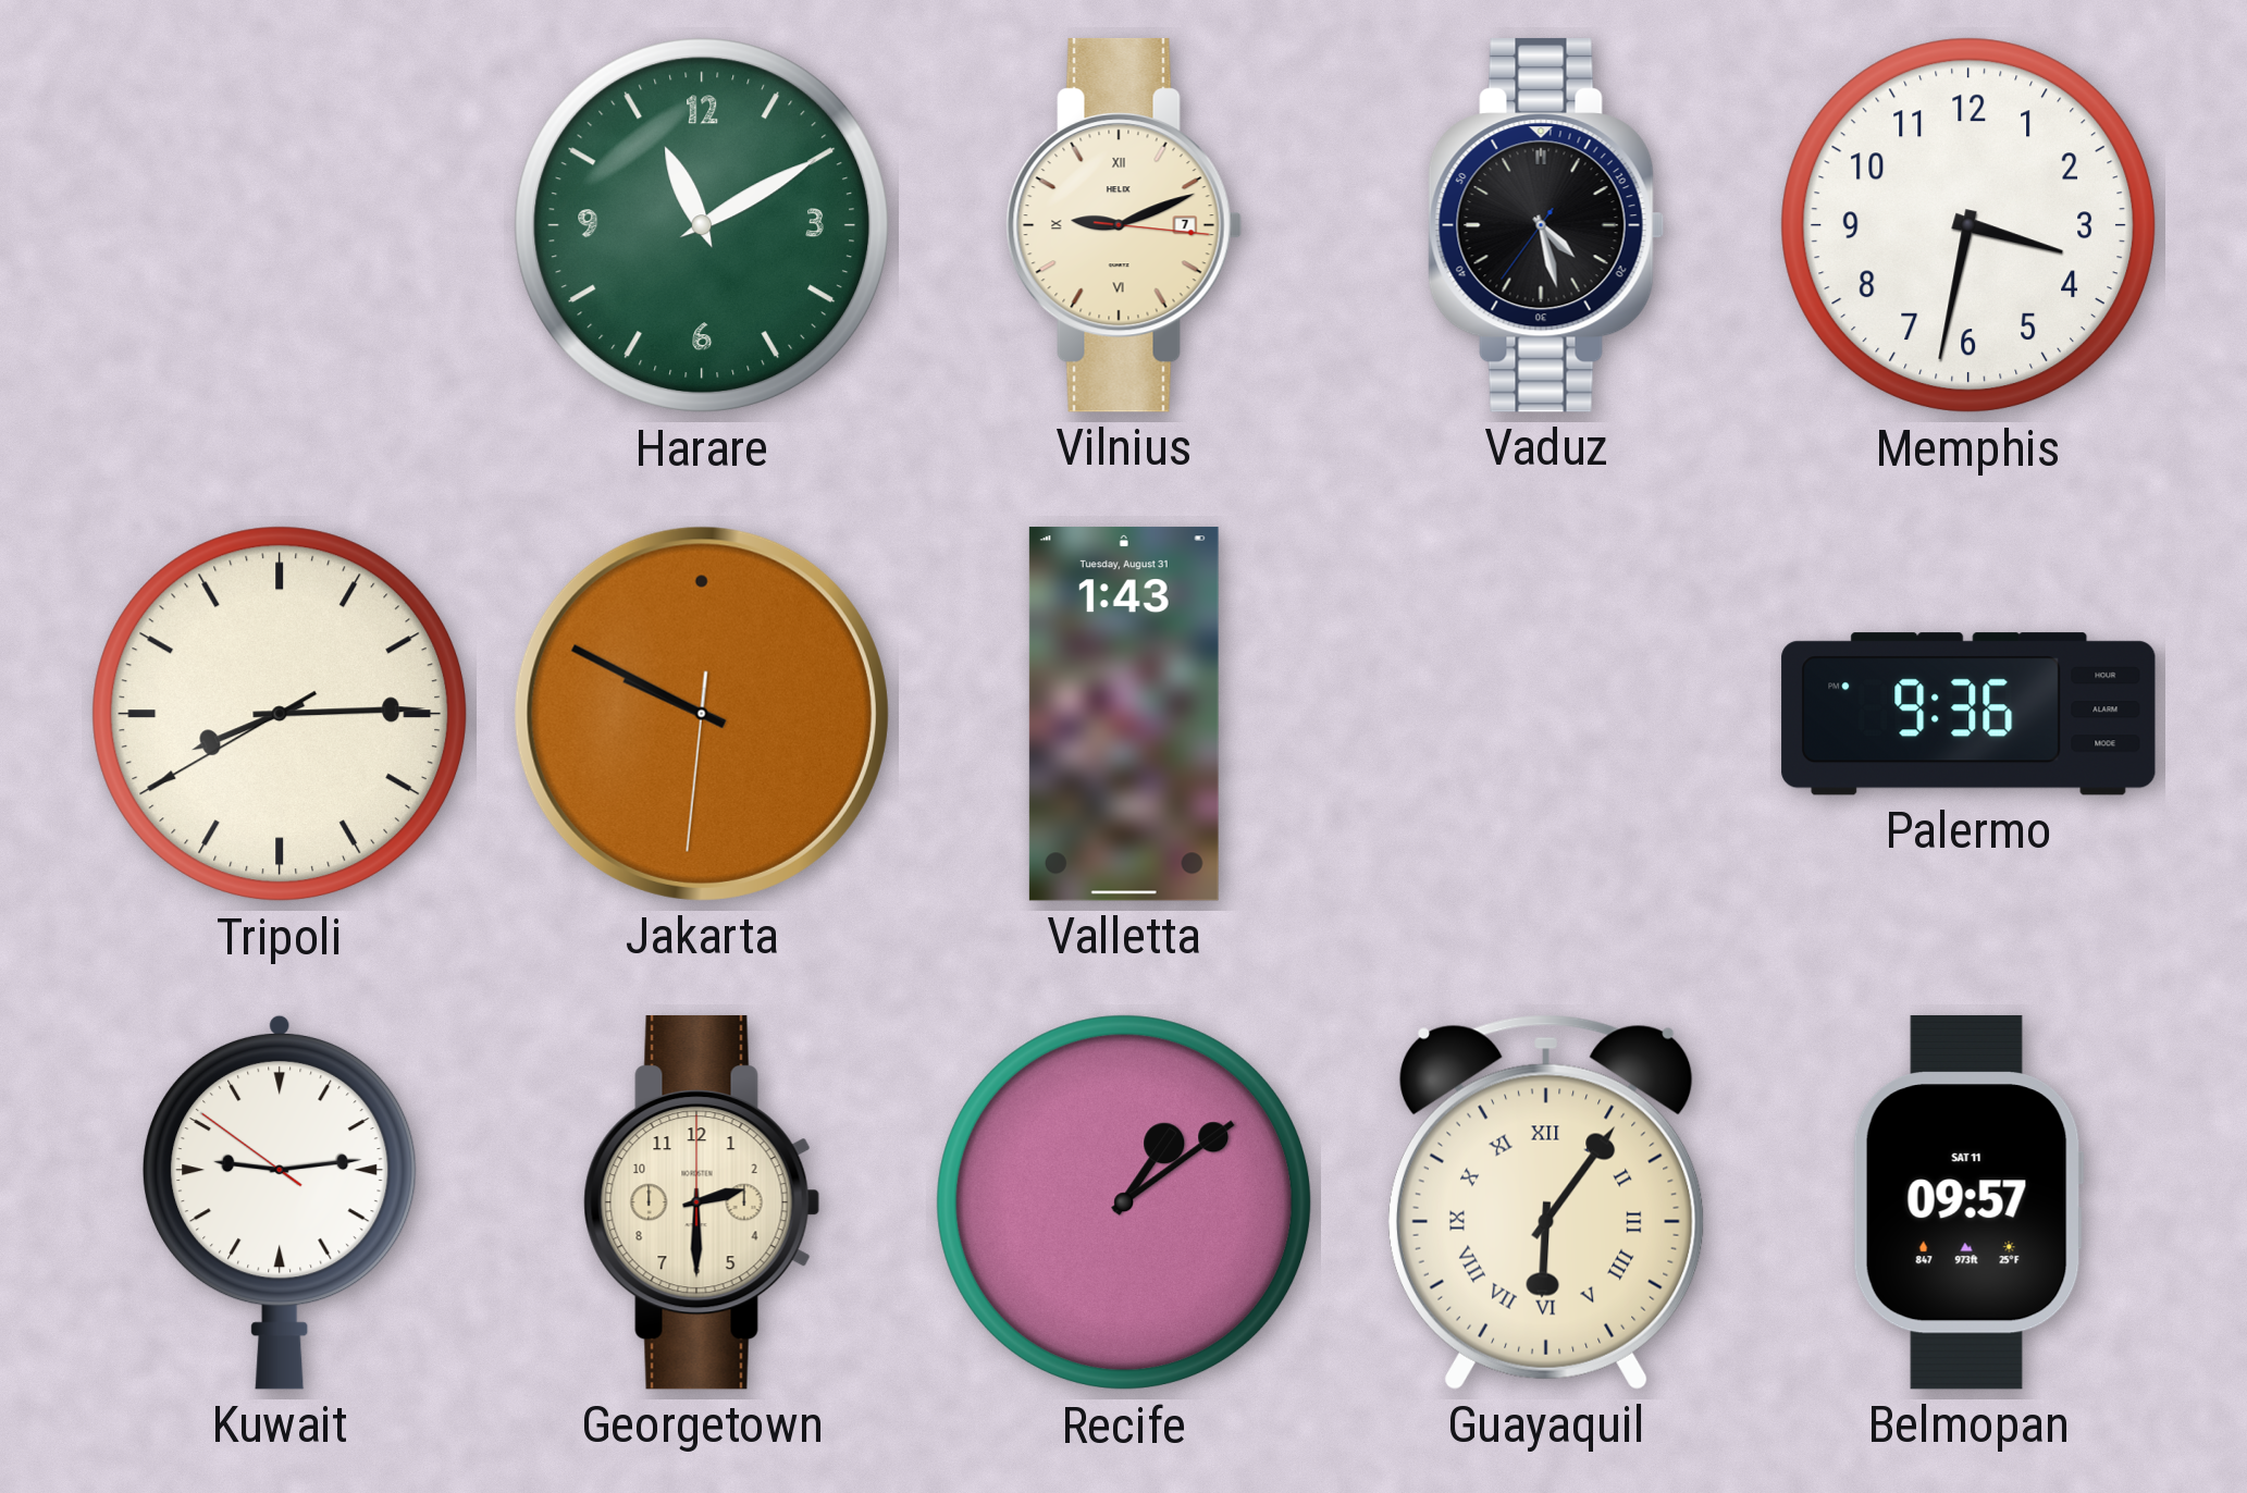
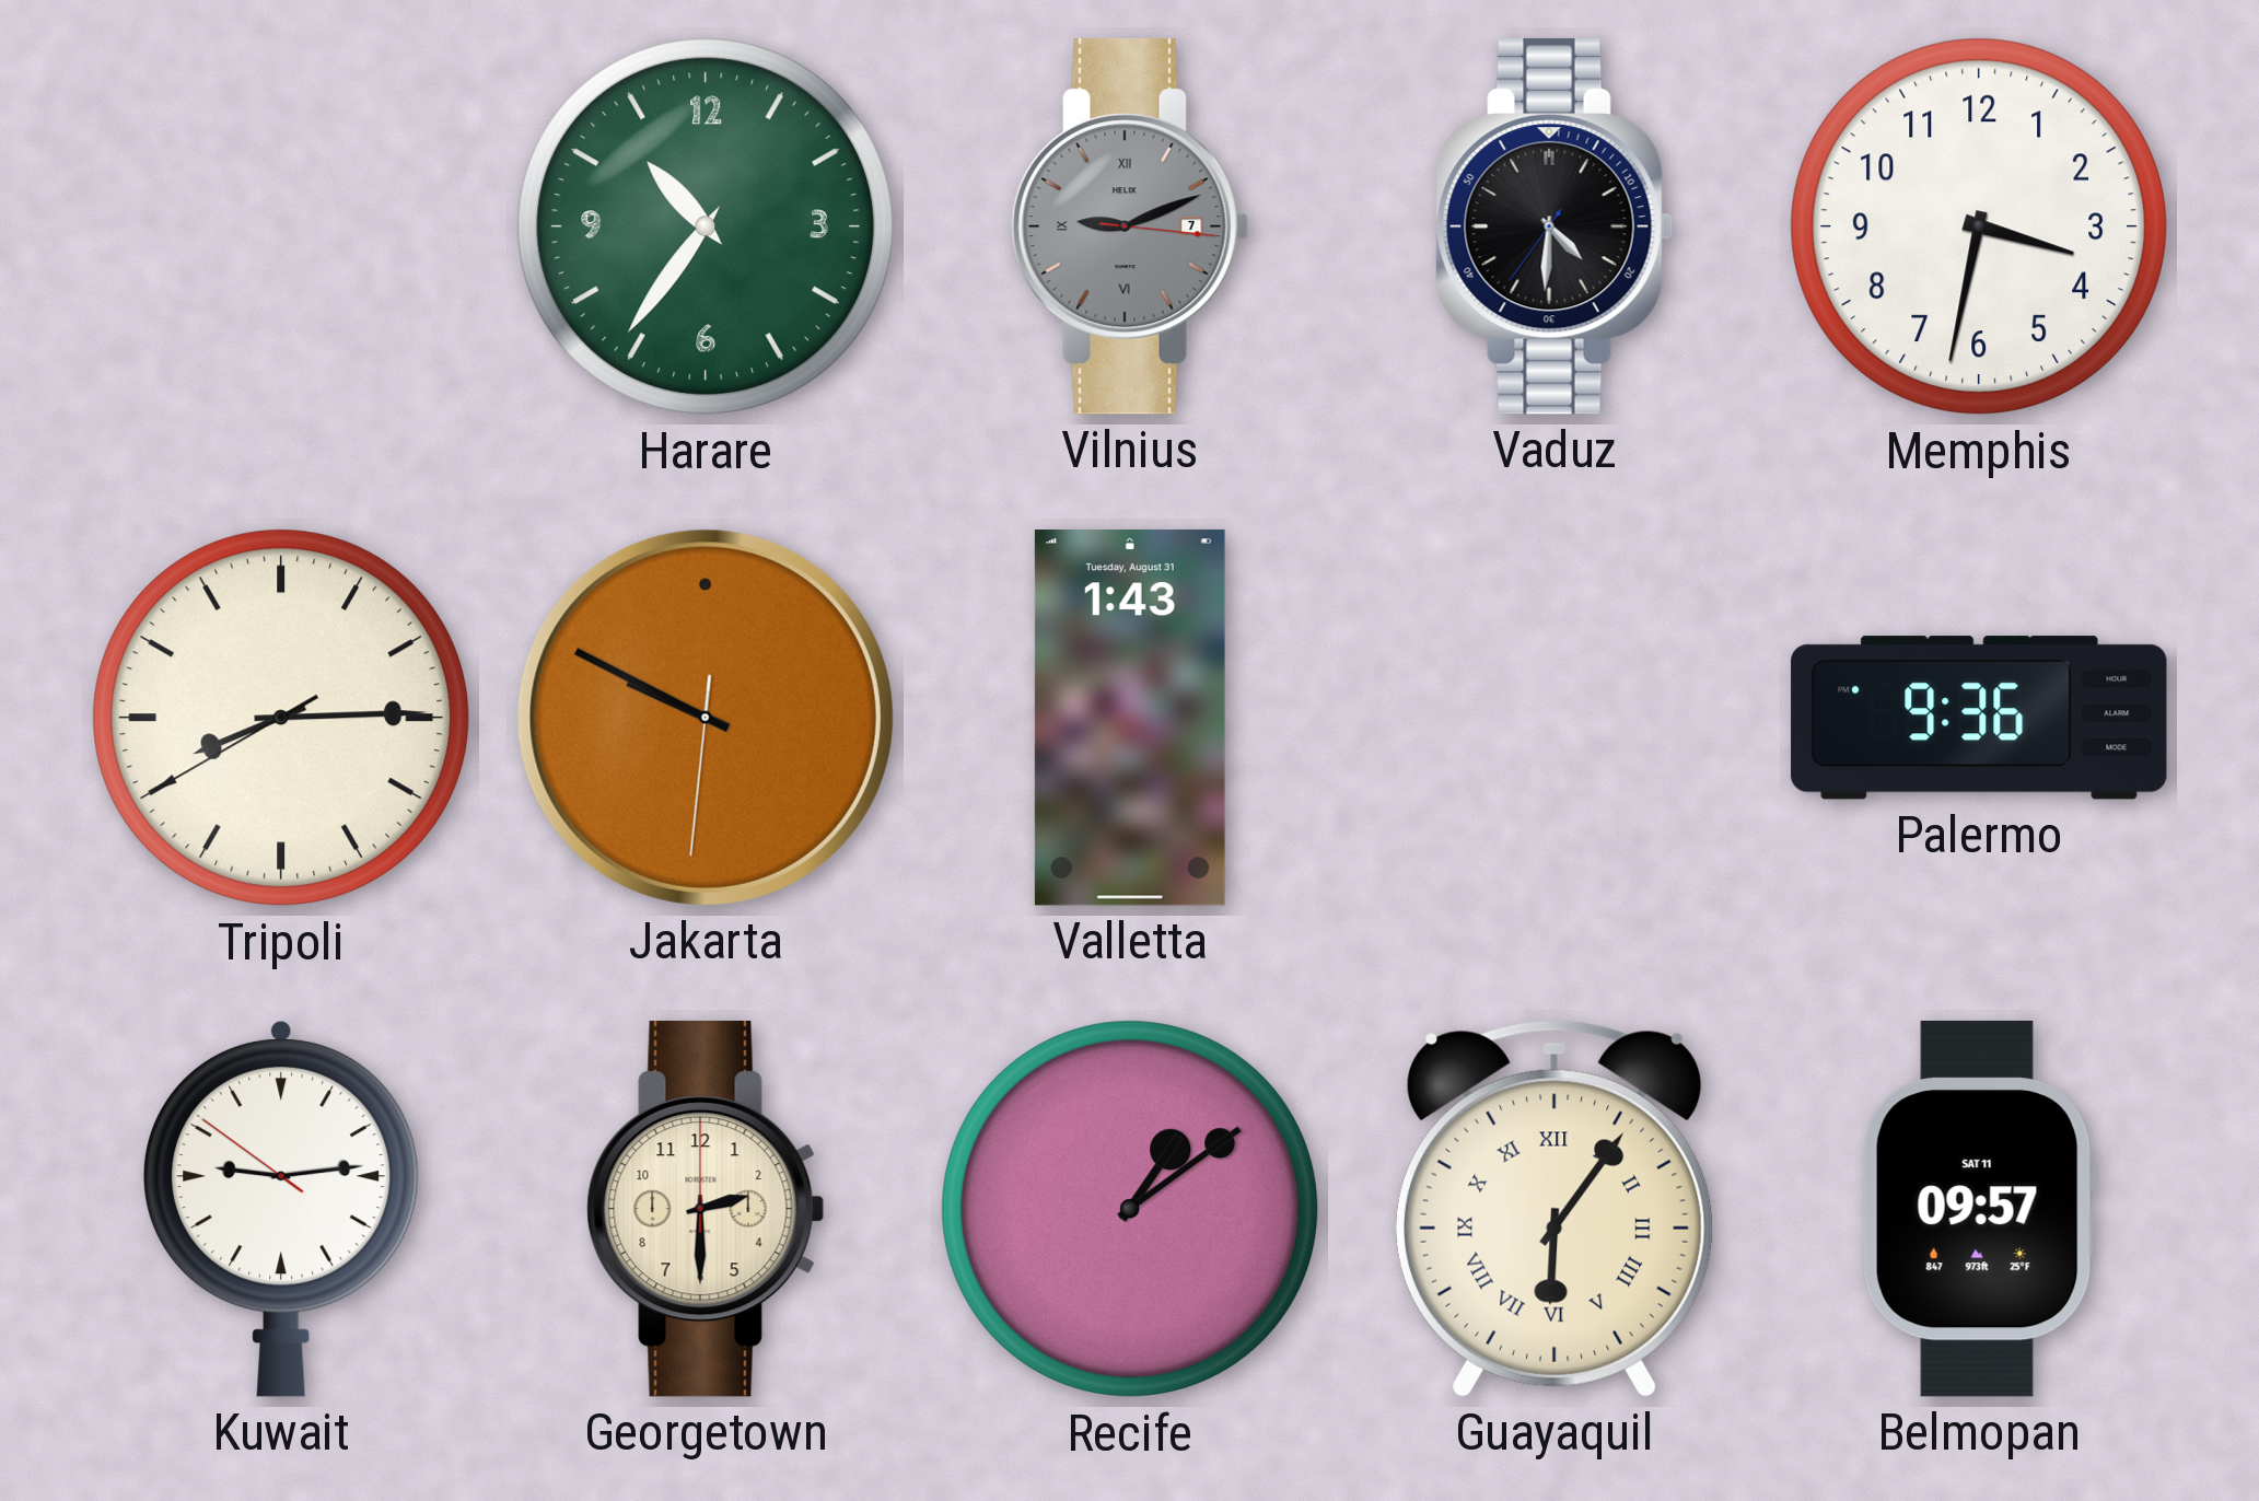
Harare: 11:10 -> 10:36 (706, 226)
Vilnius dial: cream -> grey (1130, 226)
Vaduz: 4:27 -> 4:30 (1554, 226)
